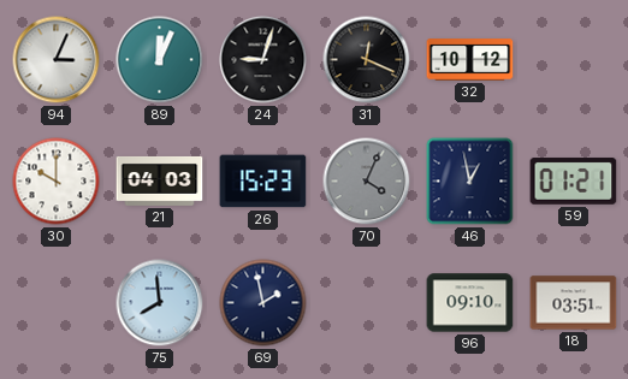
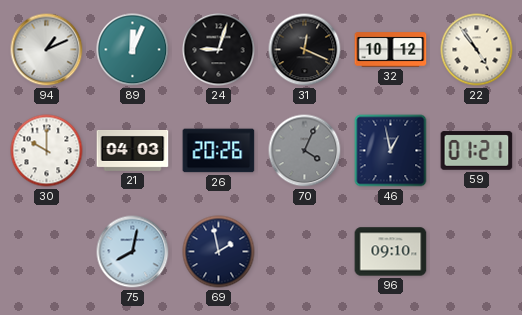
94: 3:04 -> 1:11 (47, 50)
22: none -> 4:54 (477, 50)
26: 15:23 -> 20:26 (219, 151)
75: 7:59 -> 8:02 (133, 252)
18: 03:51 -> none (574, 303)
